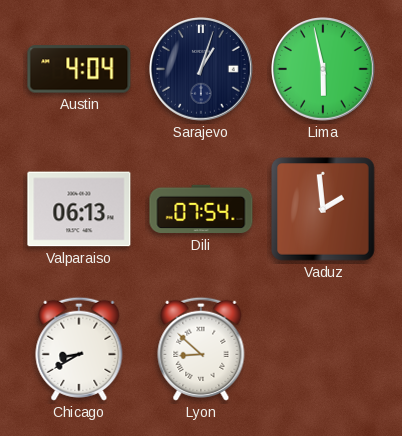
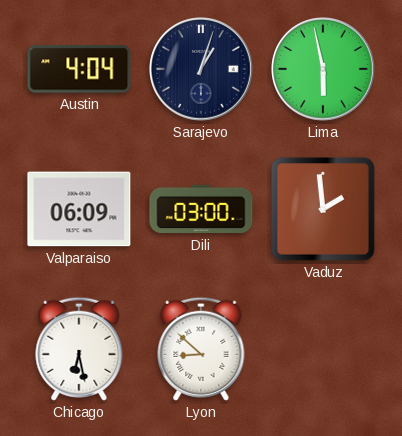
Valparaiso: 06:13 -> 06:09 (79, 209)
Dili: 07:54 -> 03:00 (201, 209)
Chicago: 8:40 -> 6:28 (79, 349)
